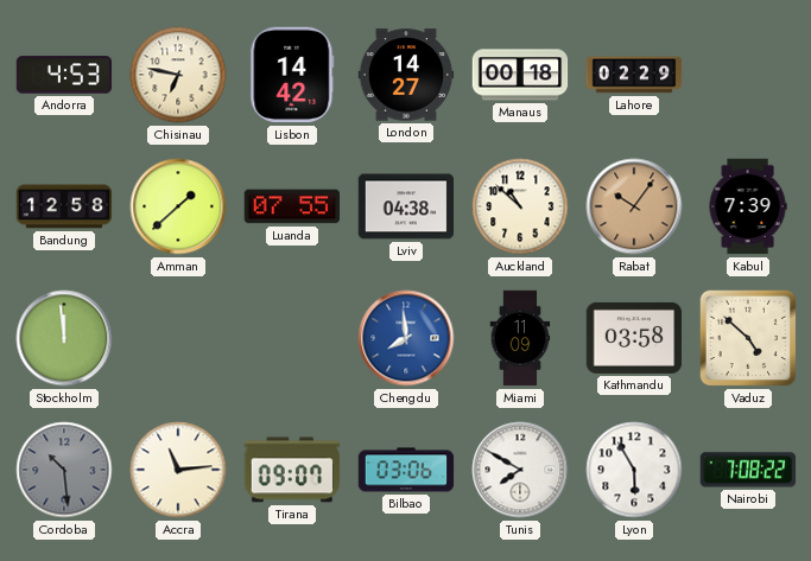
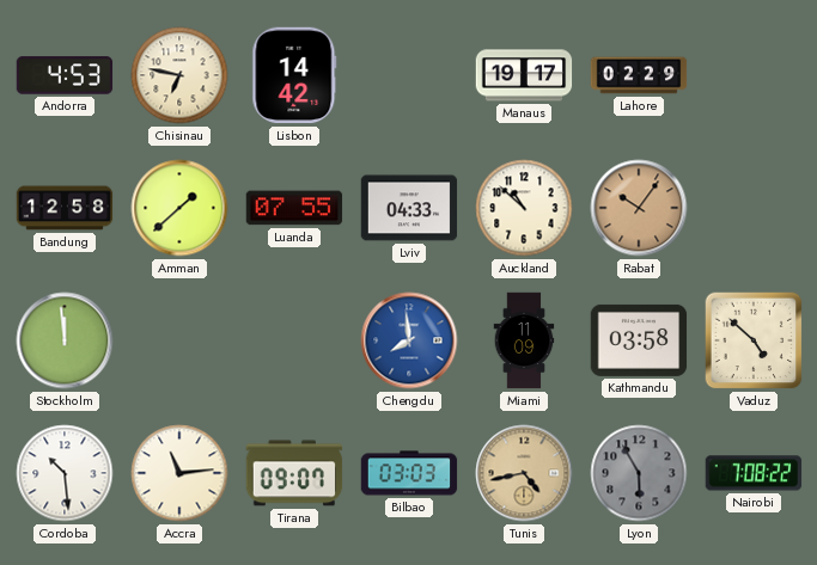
London: 14:27 -> none (406, 75)
Manaus: 00:18 -> 19:17 (524, 75)
Lviv: 04:38 -> 04:33 (409, 208)
Kabul: 7:39 -> none (748, 206)
Cordoba dial: grey -> white (65, 473)
Bilbao: 03:06 -> 03:03 (409, 473)
Tunis: 7:50 -> 4:43 (524, 473)
Tunis dial: white -> champagne (524, 473)
Lyon dial: white -> grey (639, 473)
